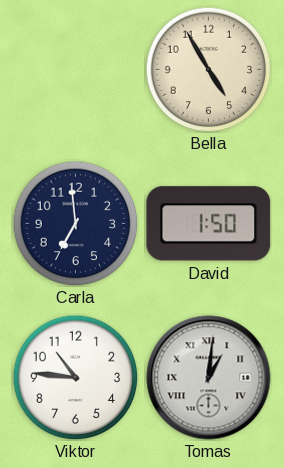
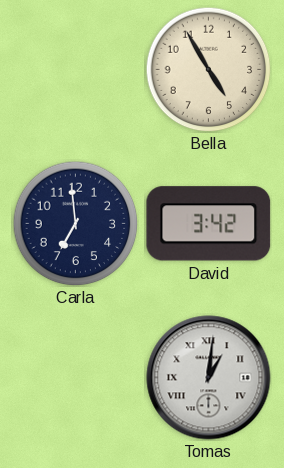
David: 1:50 -> 3:42 (209, 224)
Viktor: 10:46 -> none (75, 377)
